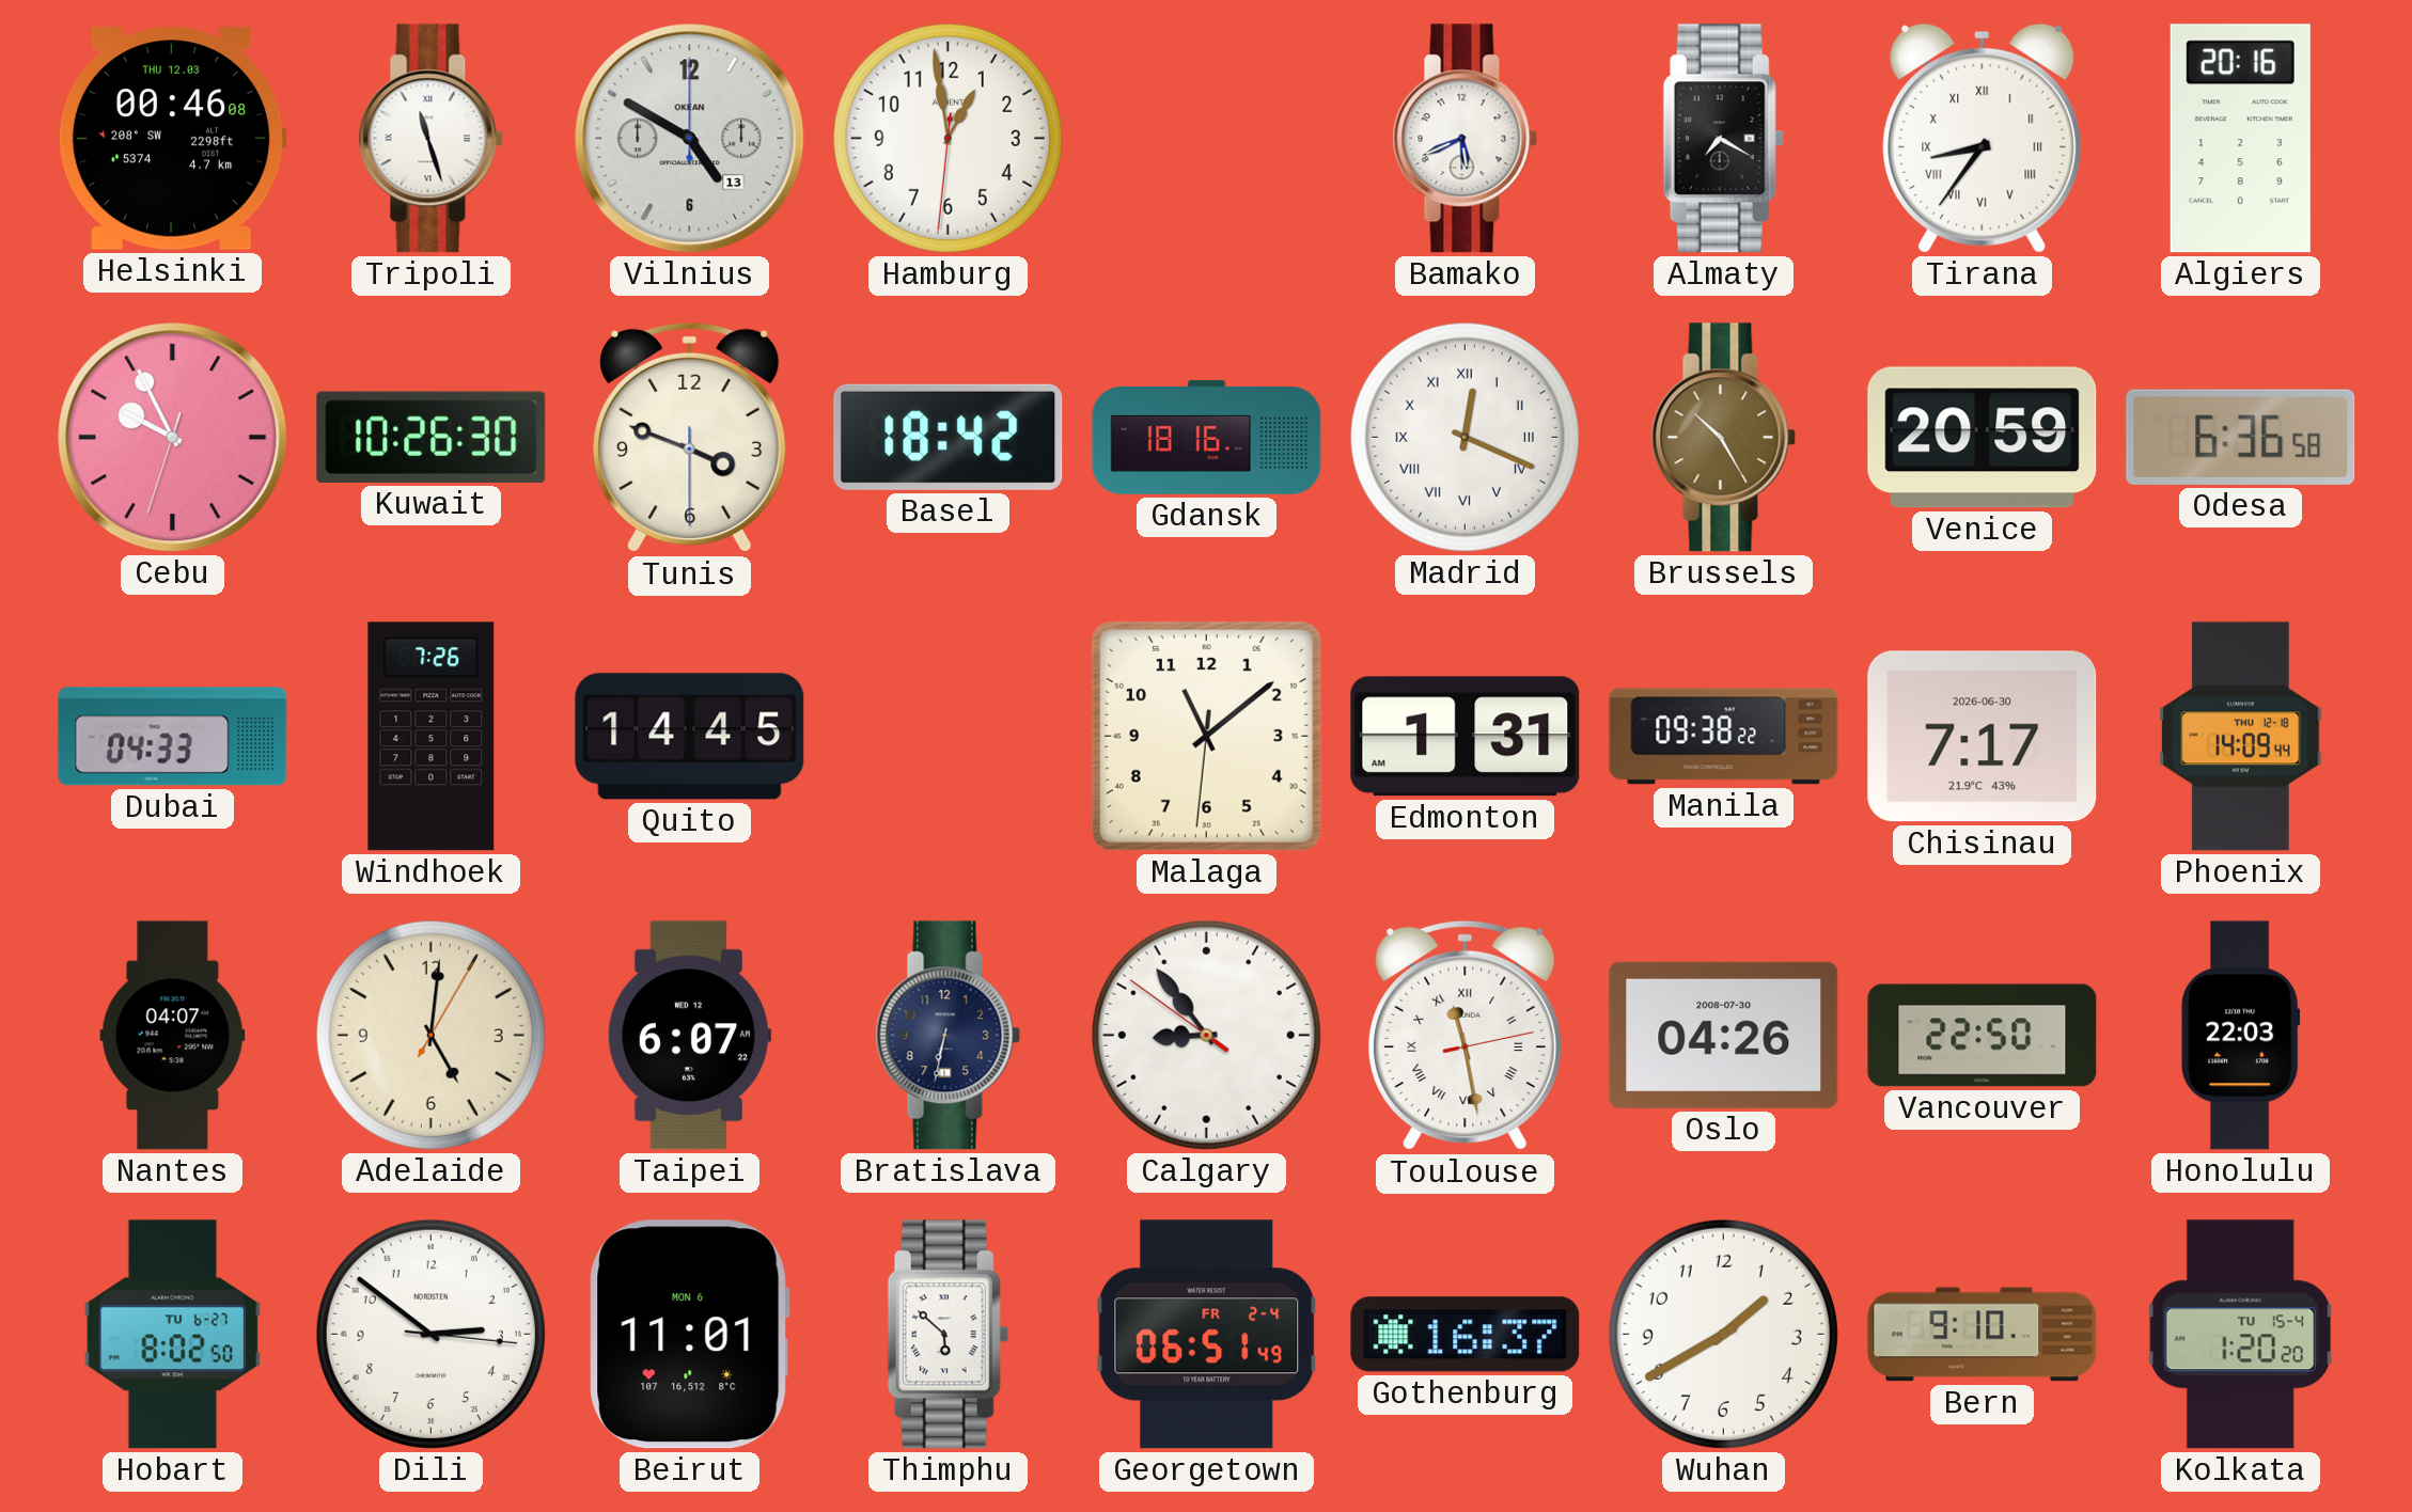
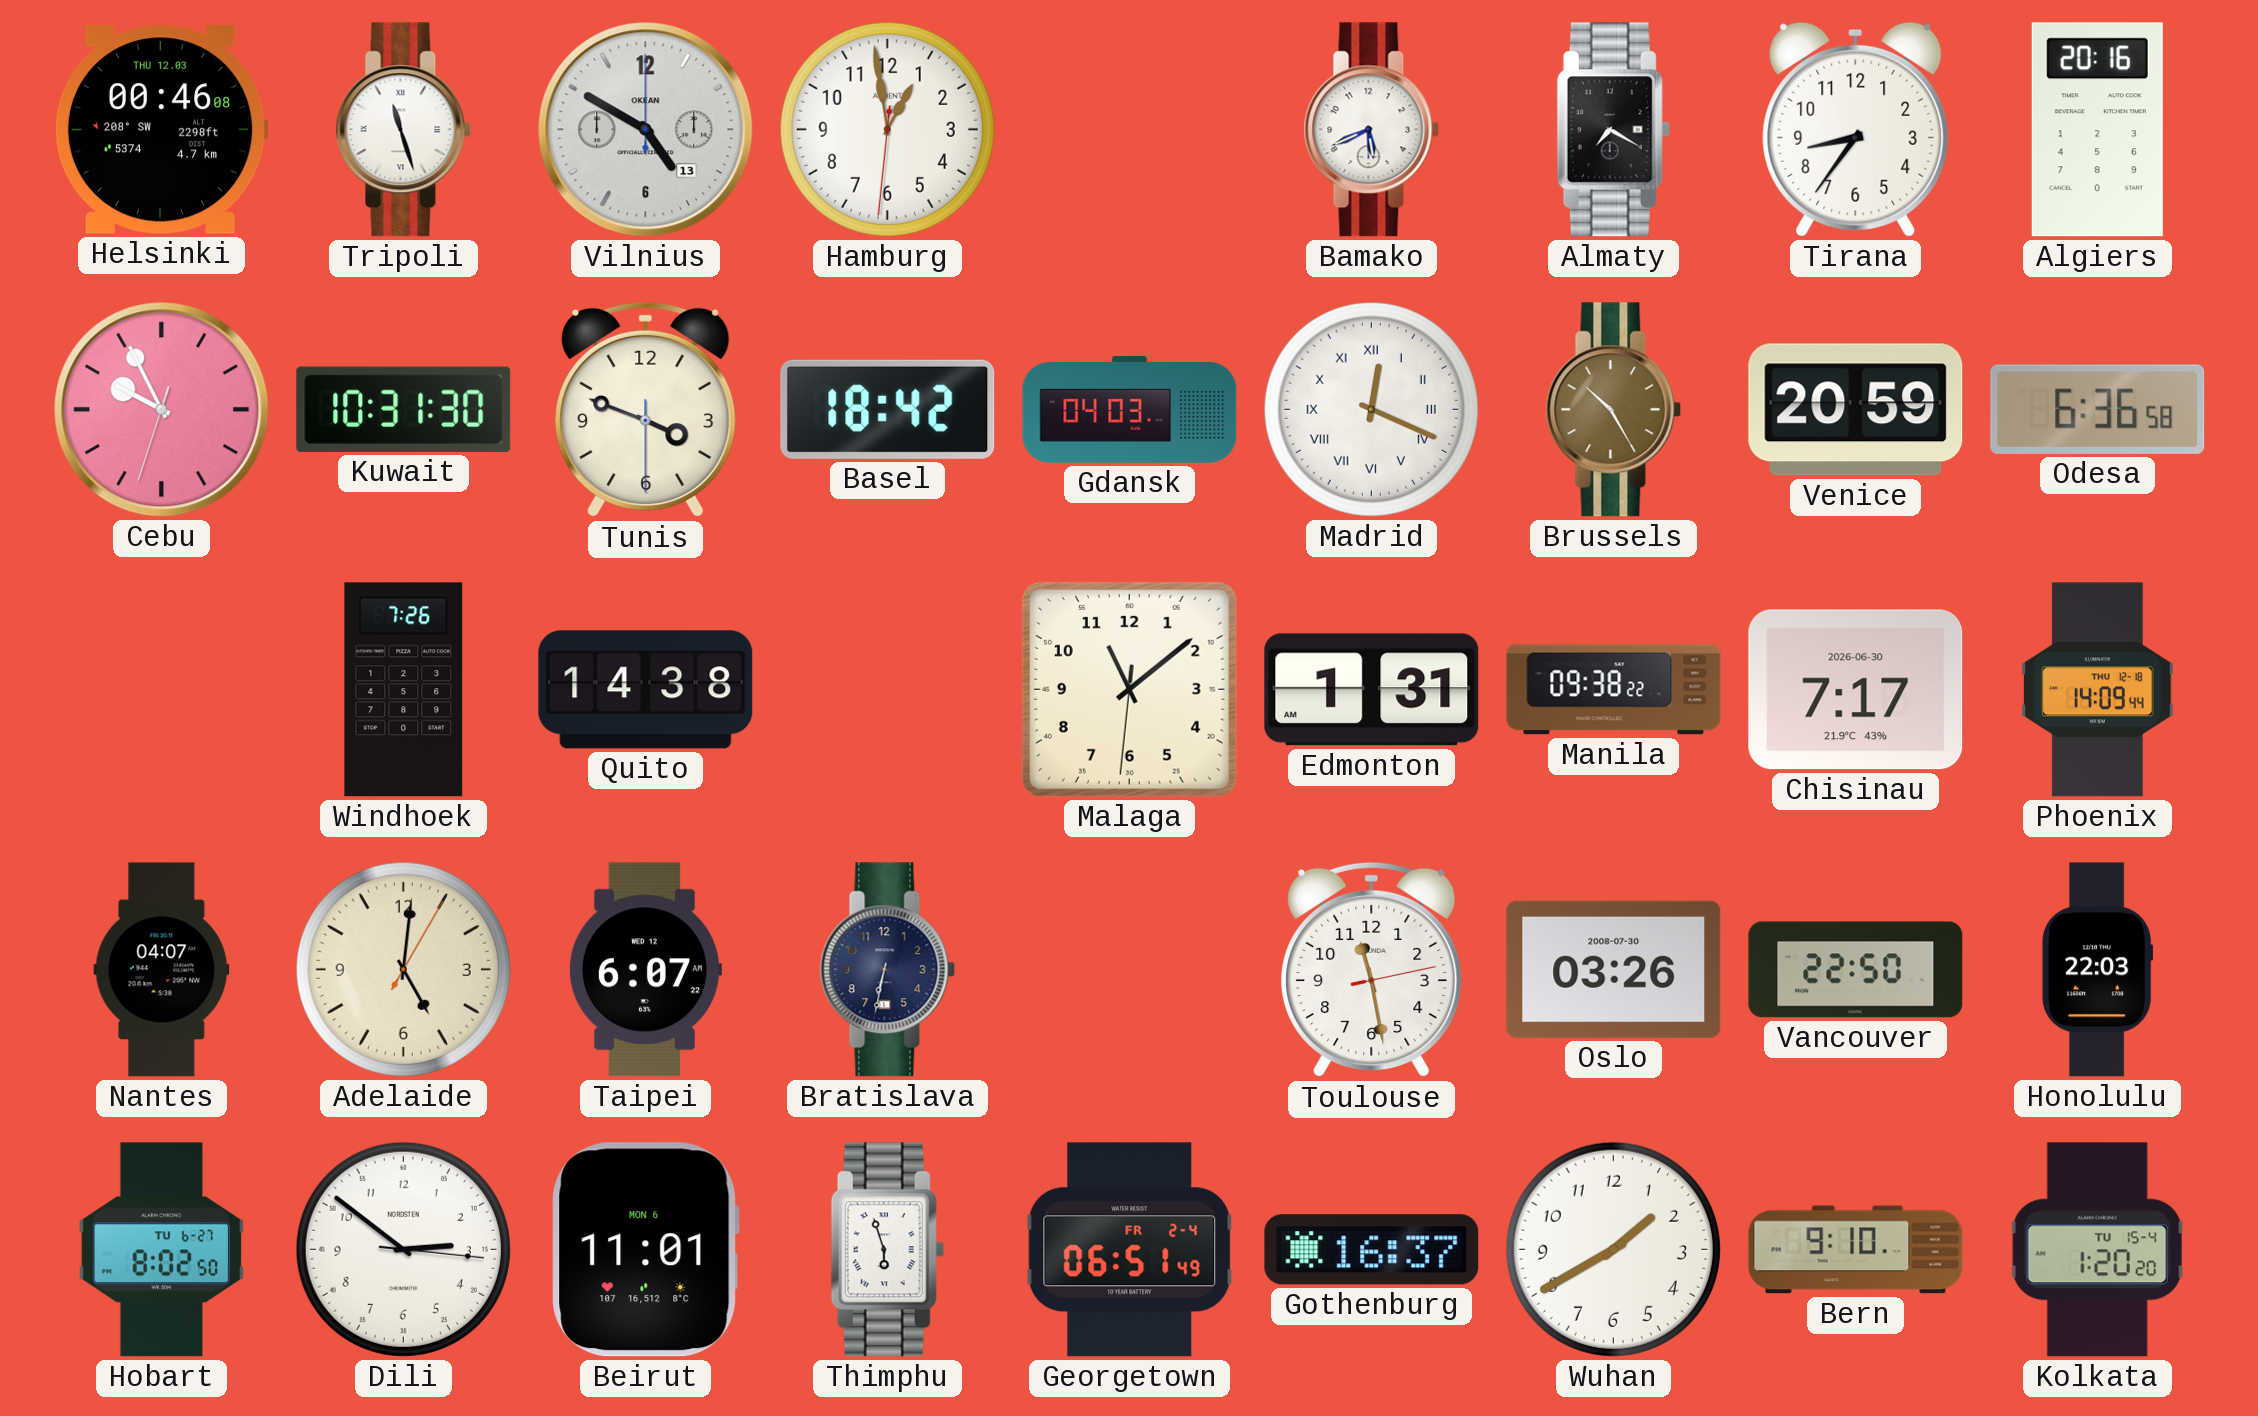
Tirana numerals: Roman -> Arabic (1856, 129)
Kuwait: 10:26 -> 10:31 (404, 409)
Gdansk: 18:16 -> 04:03 (1130, 409)
Dubai: 04:33 -> none (173, 737)
Quito: 14:45 -> 14:38 (646, 690)
Calgary: 8:53 -> none (1206, 1035)
Toulouse numerals: Roman -> Arabic (1372, 970)
Oslo: 04:26 -> 03:26 (1614, 969)
Thimphu: 5:52 -> 5:57 (887, 1250)
